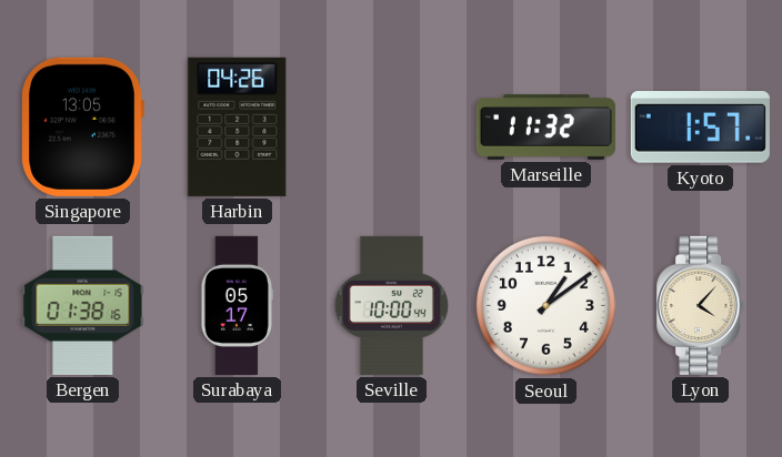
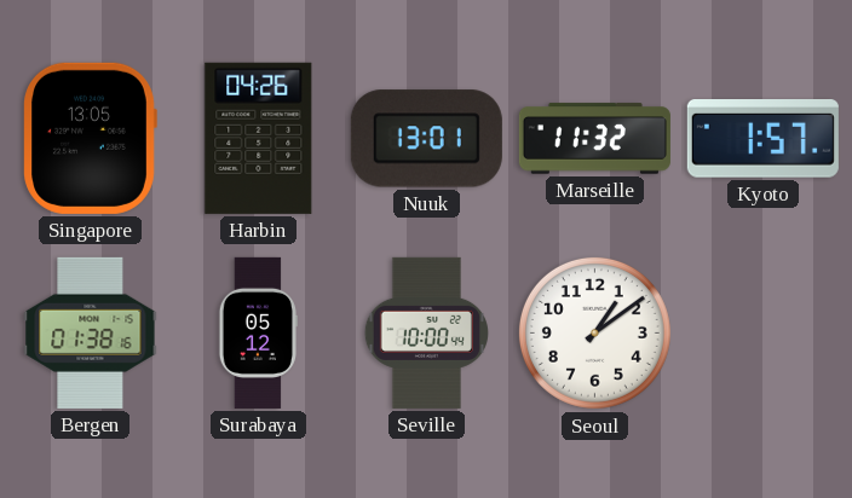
Nuuk: none -> 13:01 (426, 139)
Surabaya: 05:17 -> 05:12 (258, 332)
Lyon: 4:07 -> none (701, 305)
